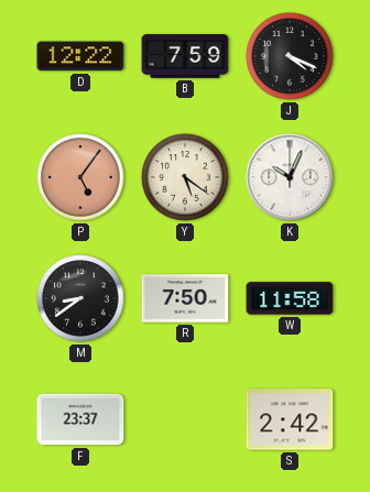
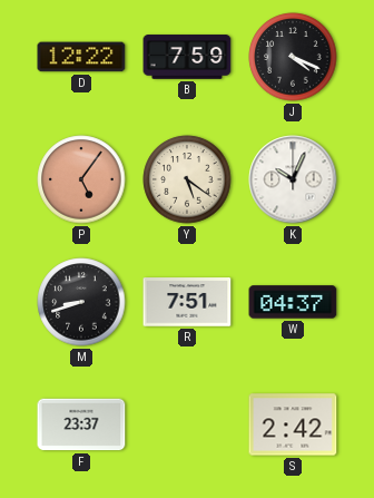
M: 8:39 -> 8:42 (81, 302)
R: 7:50 -> 7:51 (187, 302)
W: 11:58 -> 04:37 (293, 302)
